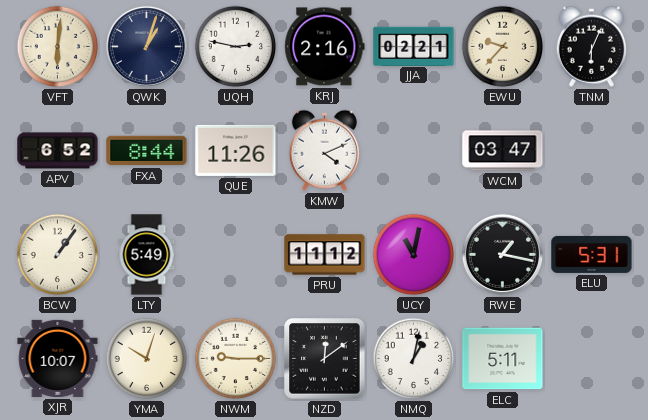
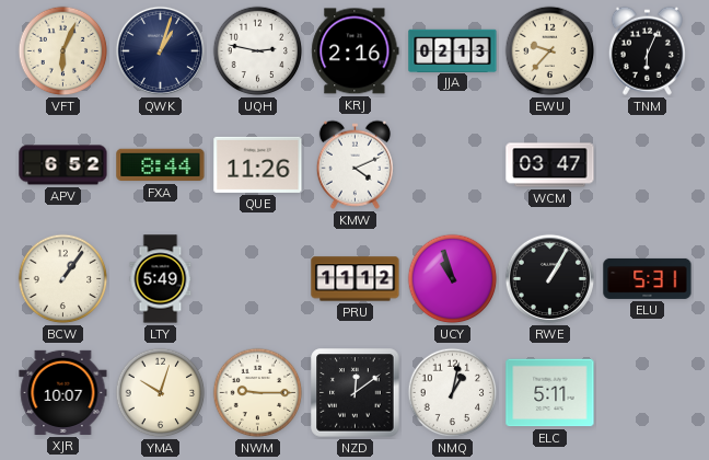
VFT: 6:01 -> 6:04 (63, 51)
JJA: 02:21 -> 02:13 (453, 50)
UCY: 11:02 -> 10:57 (453, 279)
RWE: 1:17 -> 1:05 (549, 278)
